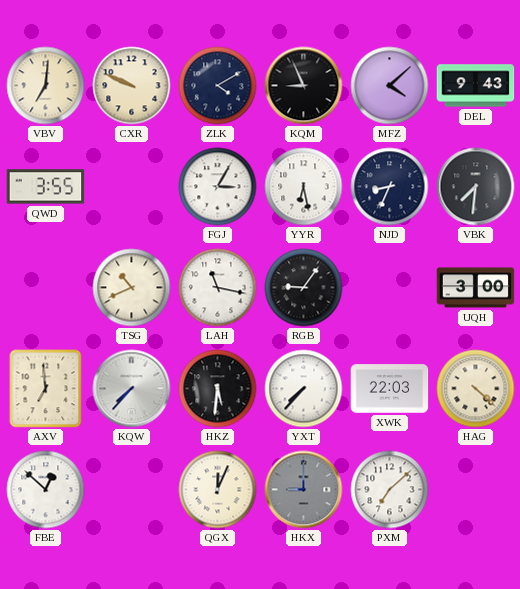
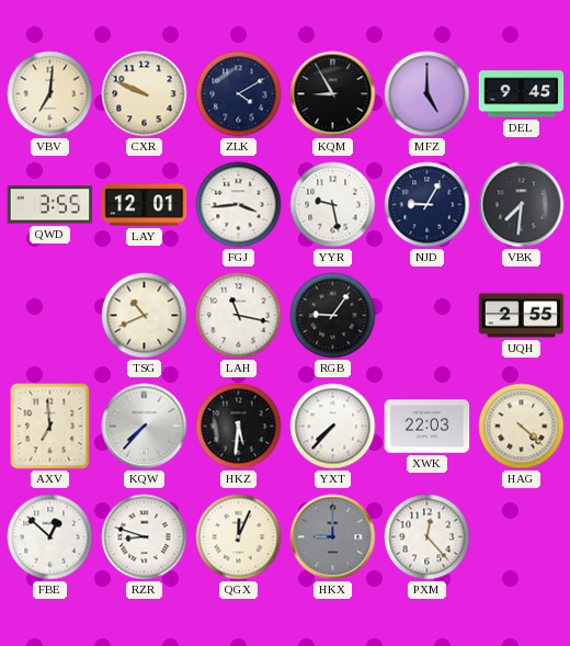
KQM: 8:56 -> 8:55 (333, 94)
MFZ: 4:08 -> 5:00 (428, 94)
DEL: 9:43 -> 9:45 (522, 94)
LAY: none -> 12:01 (145, 205)
FGJ: 3:05 -> 3:44 (239, 205)
YYR: 6:28 -> 9:28 (333, 205)
NJD: 8:34 -> 9:05 (428, 205)
UQH: 3:00 -> 2:55 (522, 316)
RZR: none -> 8:48 (145, 537)
PXM: 7:08 -> 12:23 (428, 537)
